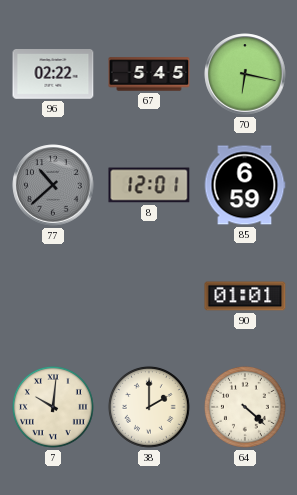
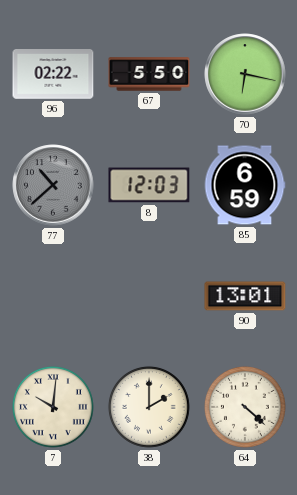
67: 5:45 -> 5:50 (149, 74)
8: 12:01 -> 12:03 (149, 185)
90: 01:01 -> 13:01 (245, 296)
